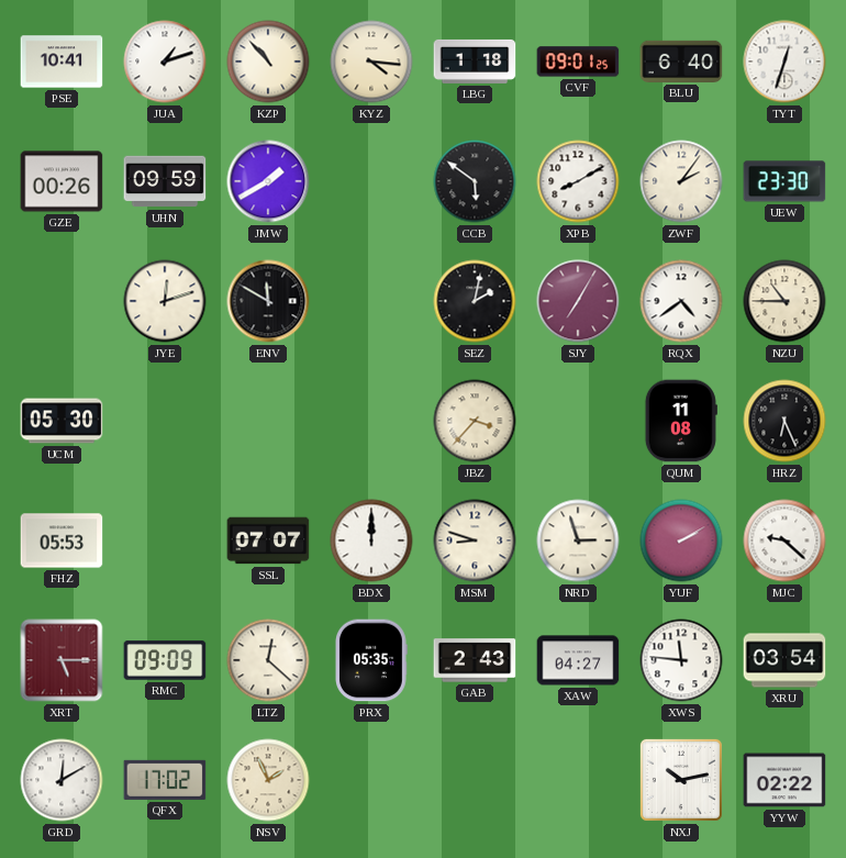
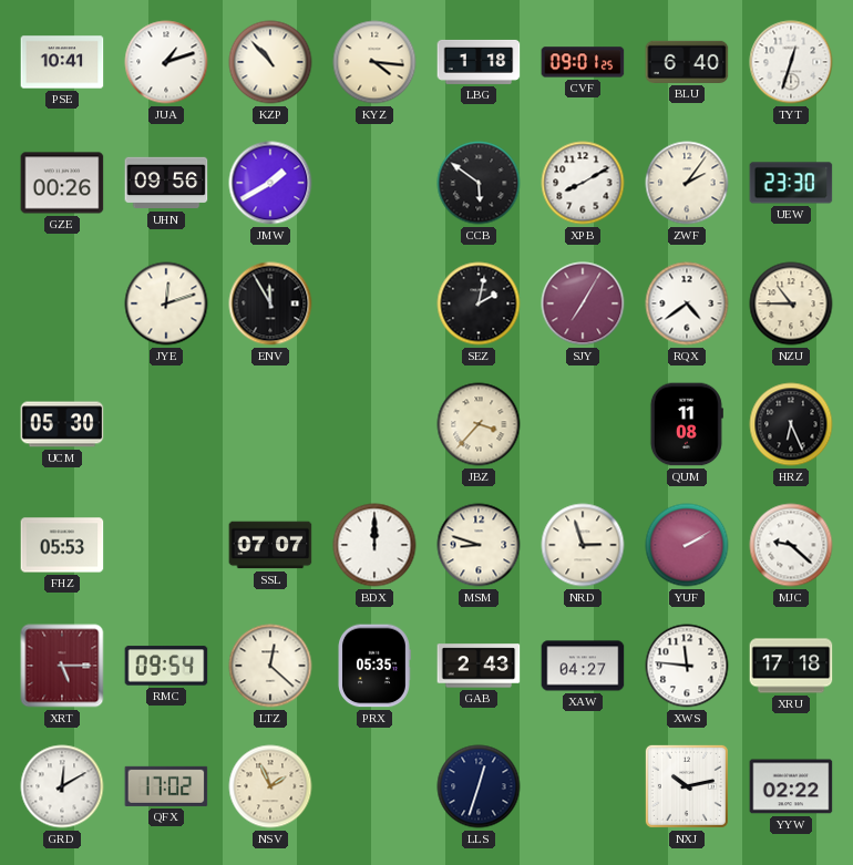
UHN: 09:59 -> 09:56 (166, 183)
ENV: 11:50 -> 11:55 (270, 303)
RMC: 09:09 -> 09:54 (166, 666)
XRU: 03:54 -> 17:18 (791, 666)
LLS: none -> 12:33 (479, 786)
